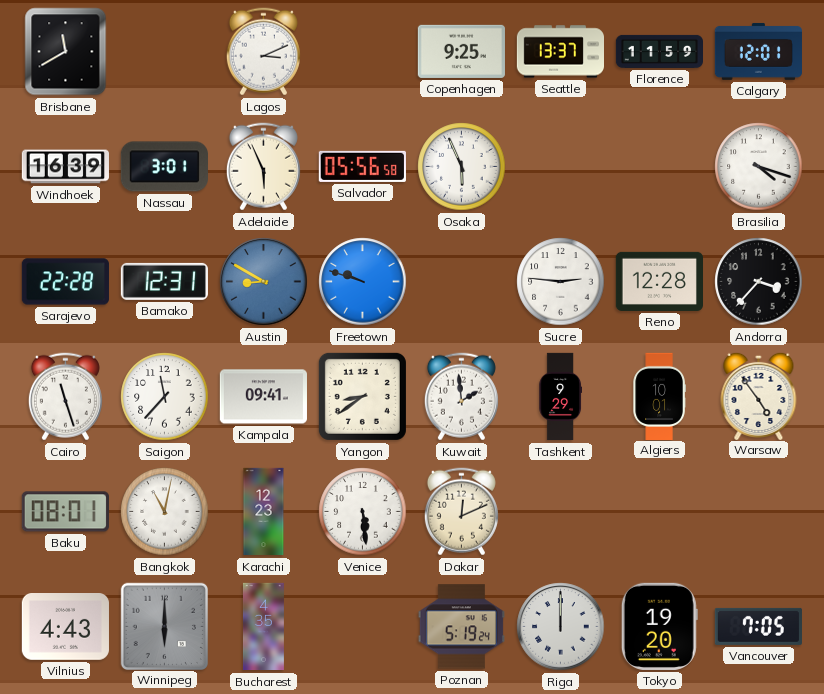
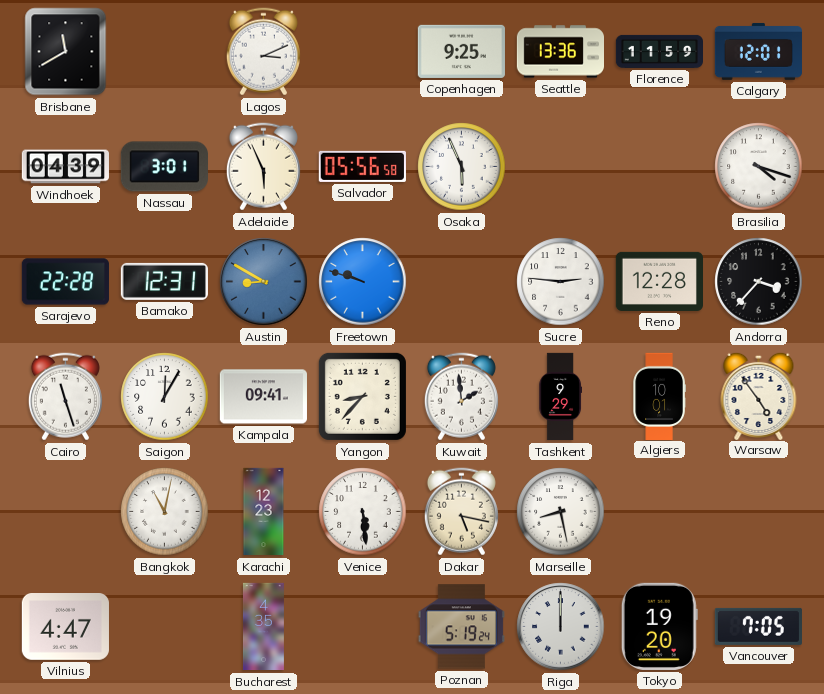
Seattle: 13:37 -> 13:36 (560, 52)
Windhoek: 16:39 -> 04:39 (65, 167)
Saigon: 11:37 -> 12:05 (165, 397)
Yangon: 8:39 -> 8:37 (362, 396)
Baku: 08:01 -> none (65, 512)
Dakar: 12:11 -> 5:17 (461, 512)
Marseille: none -> 8:28 (561, 512)
Vilnius: 4:43 -> 4:47 (65, 627)
Winnipeg: 6:00 -> none (164, 626)
